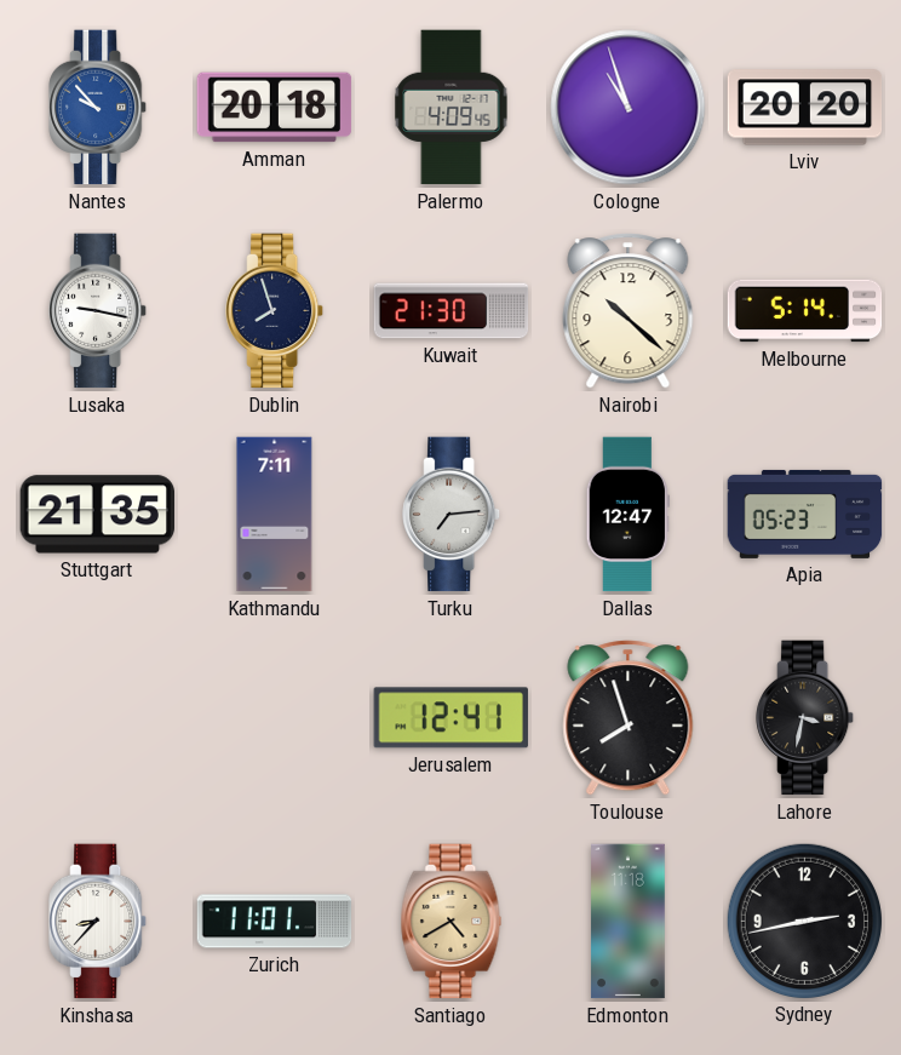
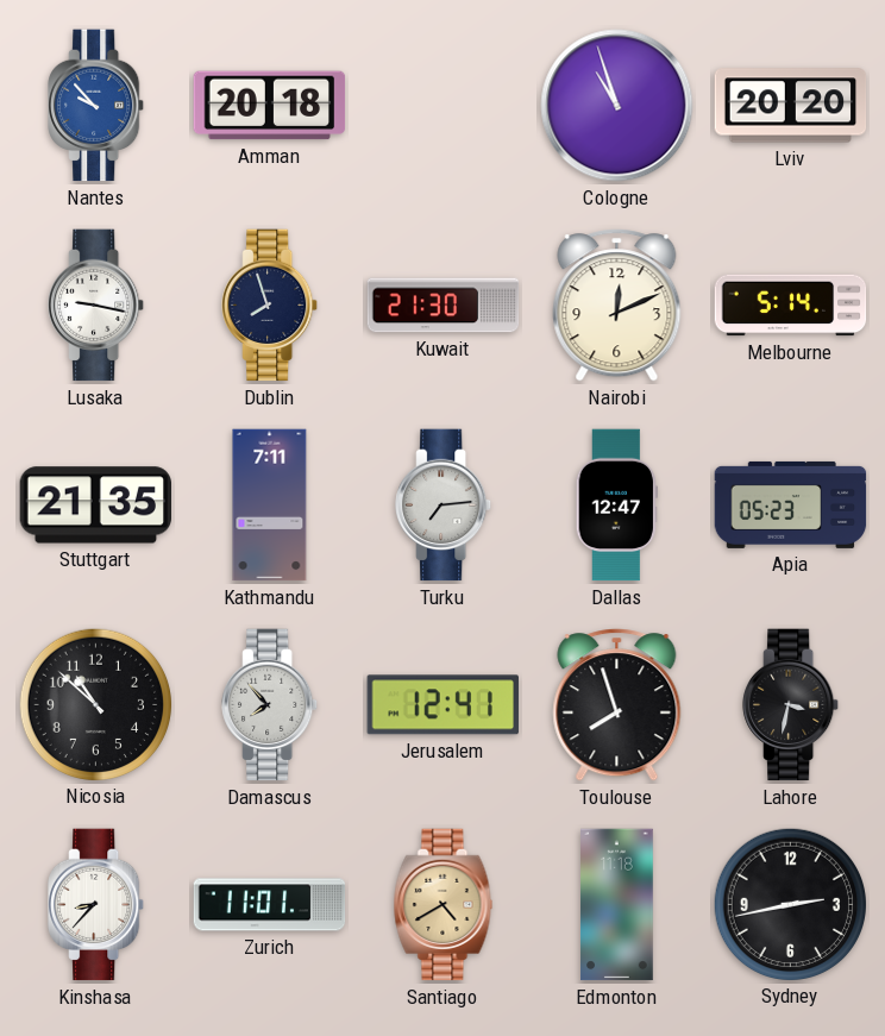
Palermo: 4:09 -> none (452, 108)
Nairobi: 10:22 -> 12:11 (617, 306)
Nicosia: none -> 10:52 (95, 704)
Damascus: none -> 7:53 (270, 705)
